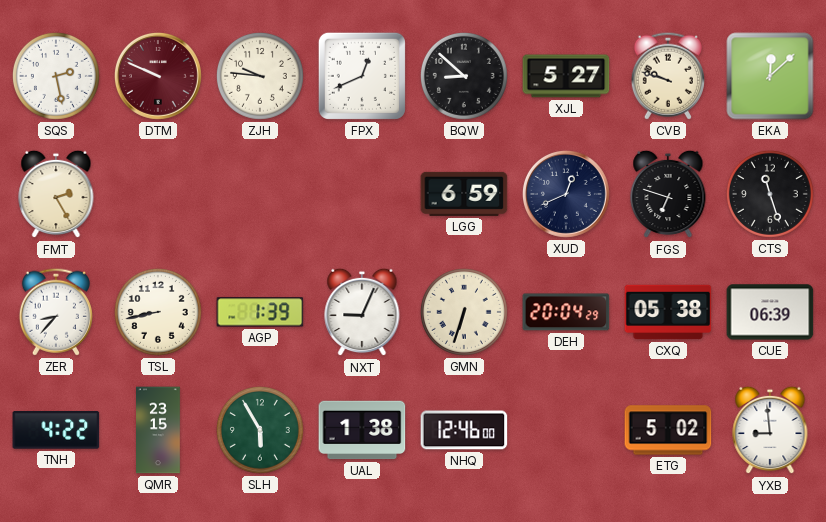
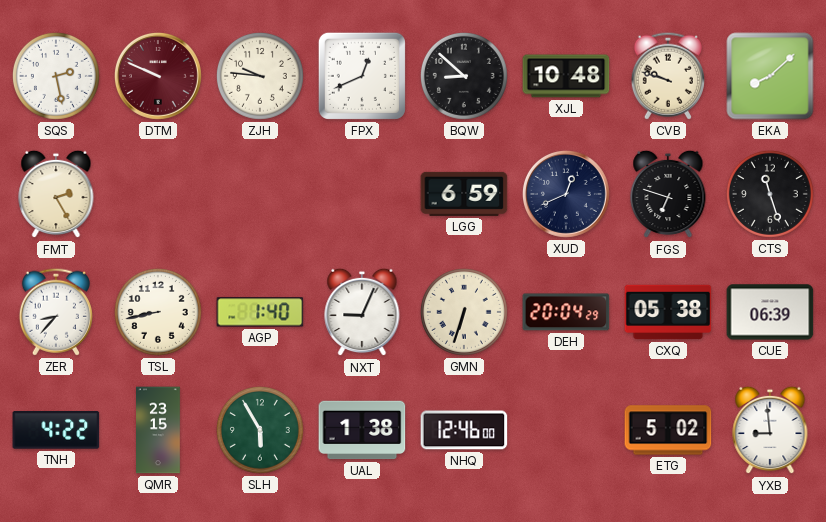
XJL: 5:27 -> 10:48 (566, 76)
EKA: 12:08 -> 8:08 (770, 76)
AGP: 1:39 -> 1:40 (260, 312)
